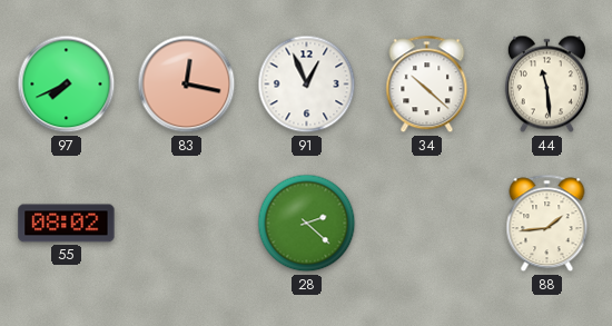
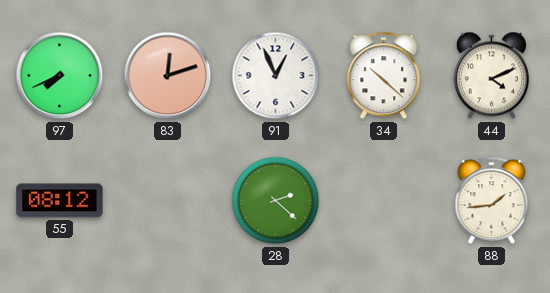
83: 12:17 -> 12:12 (168, 76)
44: 11:29 -> 4:11 (491, 76)
55: 08:02 -> 08:12 (60, 201)
